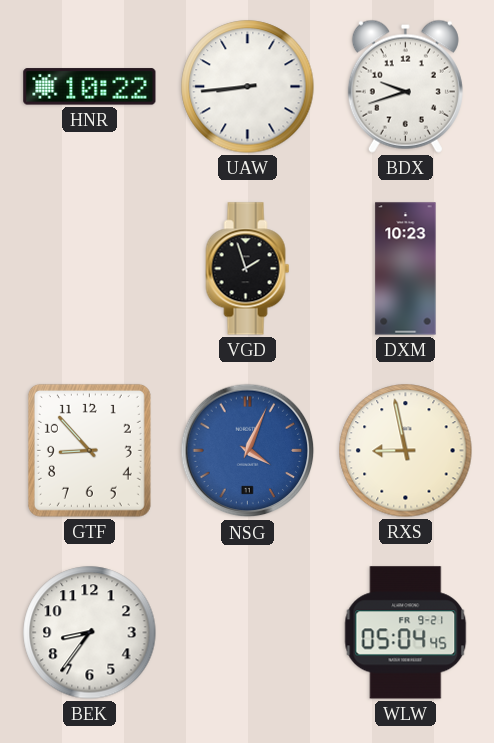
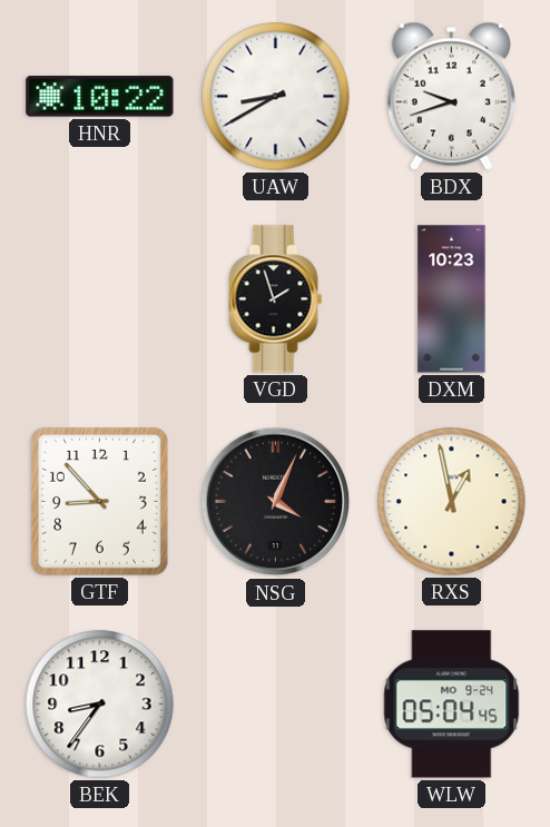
UAW: 8:44 -> 8:40 (276, 97)
NSG dial: blue -> black (276, 502)
RXS: 8:58 -> 12:58 (452, 502)
WLW date: FR 9-21 -> MO 9-24 (452, 705)
